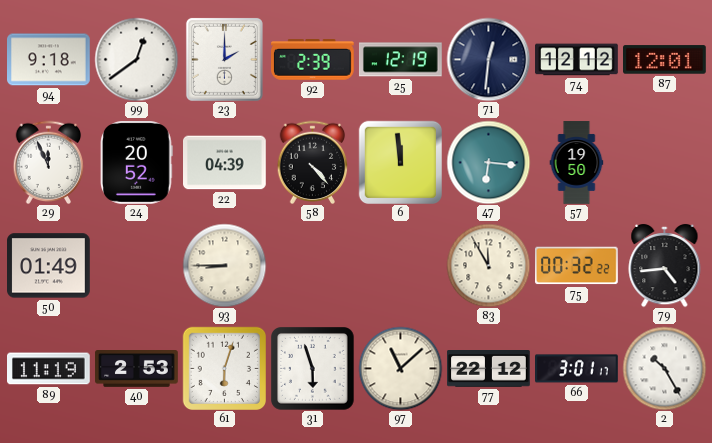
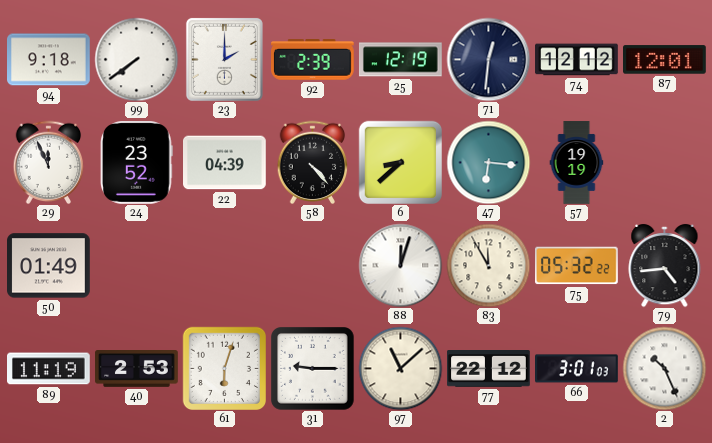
99: 12:39 -> 7:39 (136, 59)
24: 20:52 -> 23:52 (137, 163)
6: 11:59 -> 8:38 (400, 162)
57: 19:50 -> 19:19 (577, 163)
93: 8:45 -> none (224, 265)
88: none -> 12:03 (400, 265)
75: 00:32 -> 05:32 (577, 266)
31: 5:57 -> 9:15 (313, 369)
66: 3:01:17 -> 3:01:03 (577, 369)
2: 10:25 -> 10:26 (664, 368)
